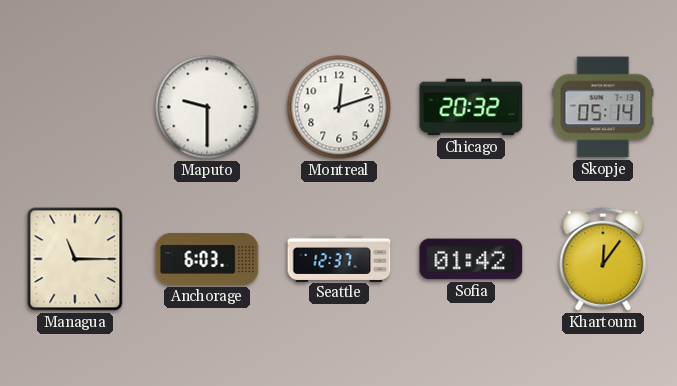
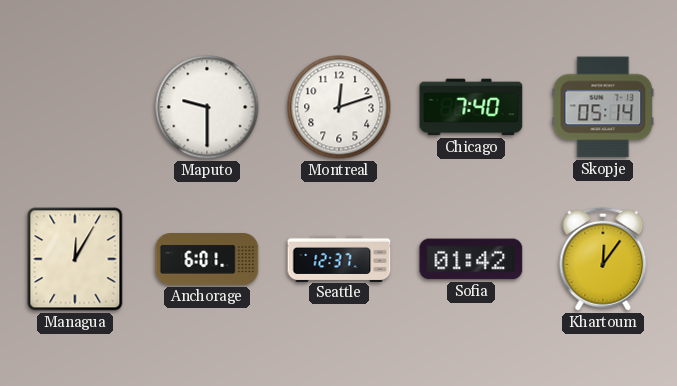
Chicago: 20:32 -> 7:40 (471, 107)
Managua: 11:15 -> 12:05 (75, 259)
Anchorage: 6:03 -> 6:01 (207, 259)
